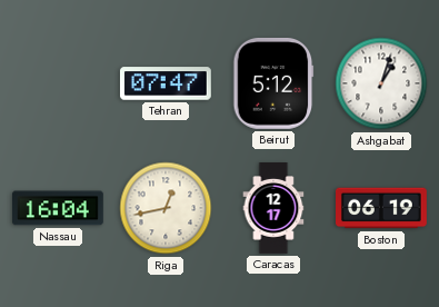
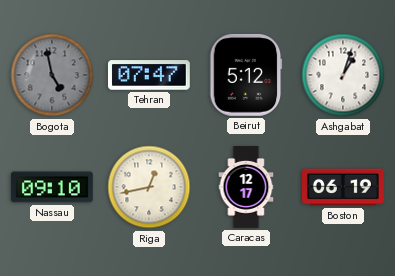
Bogota: none -> 4:58 (52, 75)
Nassau: 16:04 -> 09:10 (52, 187)
